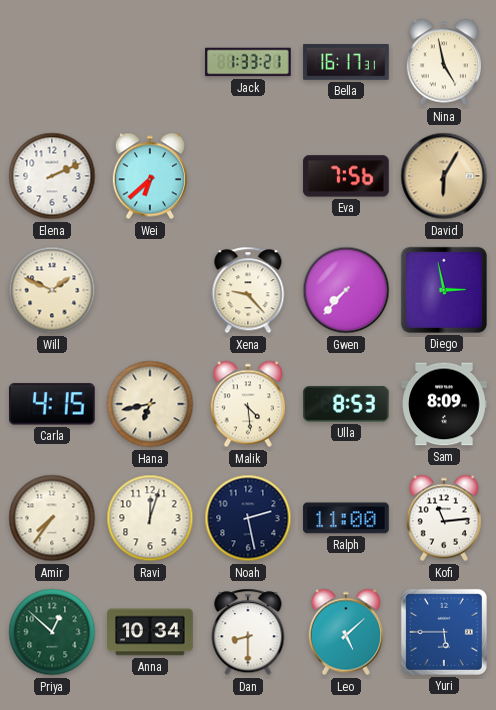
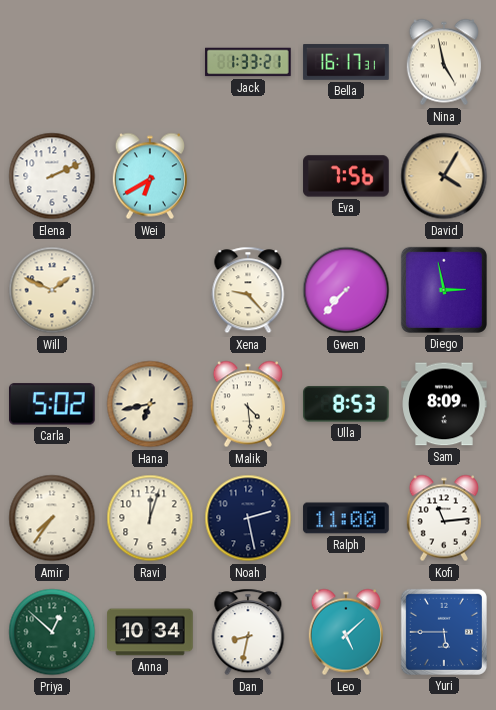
Wei: 6:38 -> 6:40 (150, 176)
David: 6:05 -> 4:05 (444, 176)
Carla: 4:15 -> 5:02 (53, 404)
Dan: 8:30 -> 8:32 (248, 632)
